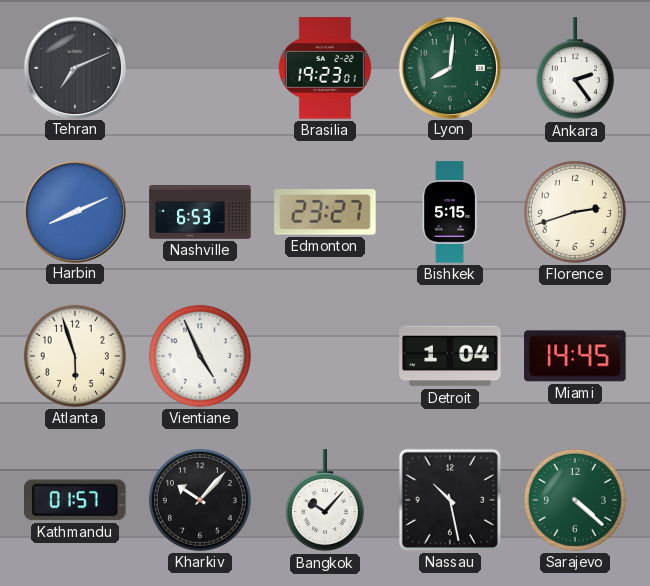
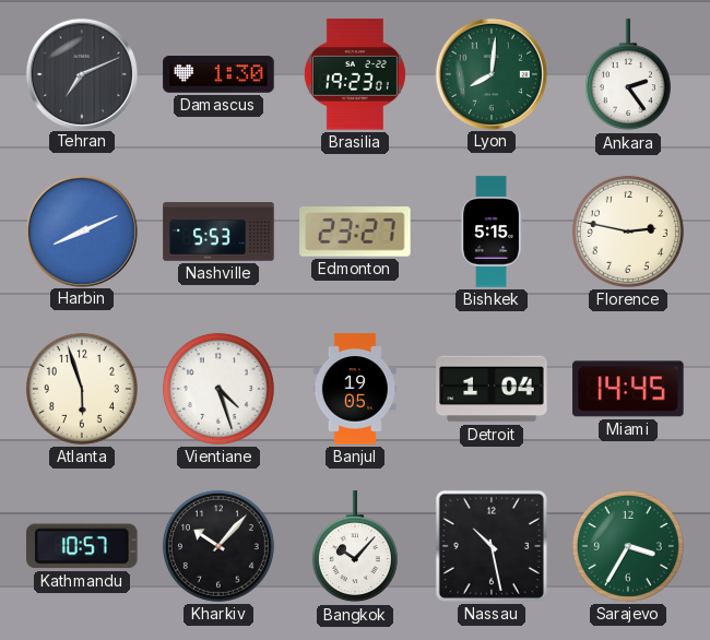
Damascus: none -> 1:30 (218, 74)
Nashville: 6:53 -> 5:53 (218, 233)
Florence: 2:42 -> 2:47 (628, 232)
Vientiane: 4:56 -> 4:27 (218, 389)
Banjul: none -> 19:05 (355, 389)
Kathmandu: 01:57 -> 10:57 (83, 546)
Sarajevo: 4:22 -> 3:35 (628, 546)
